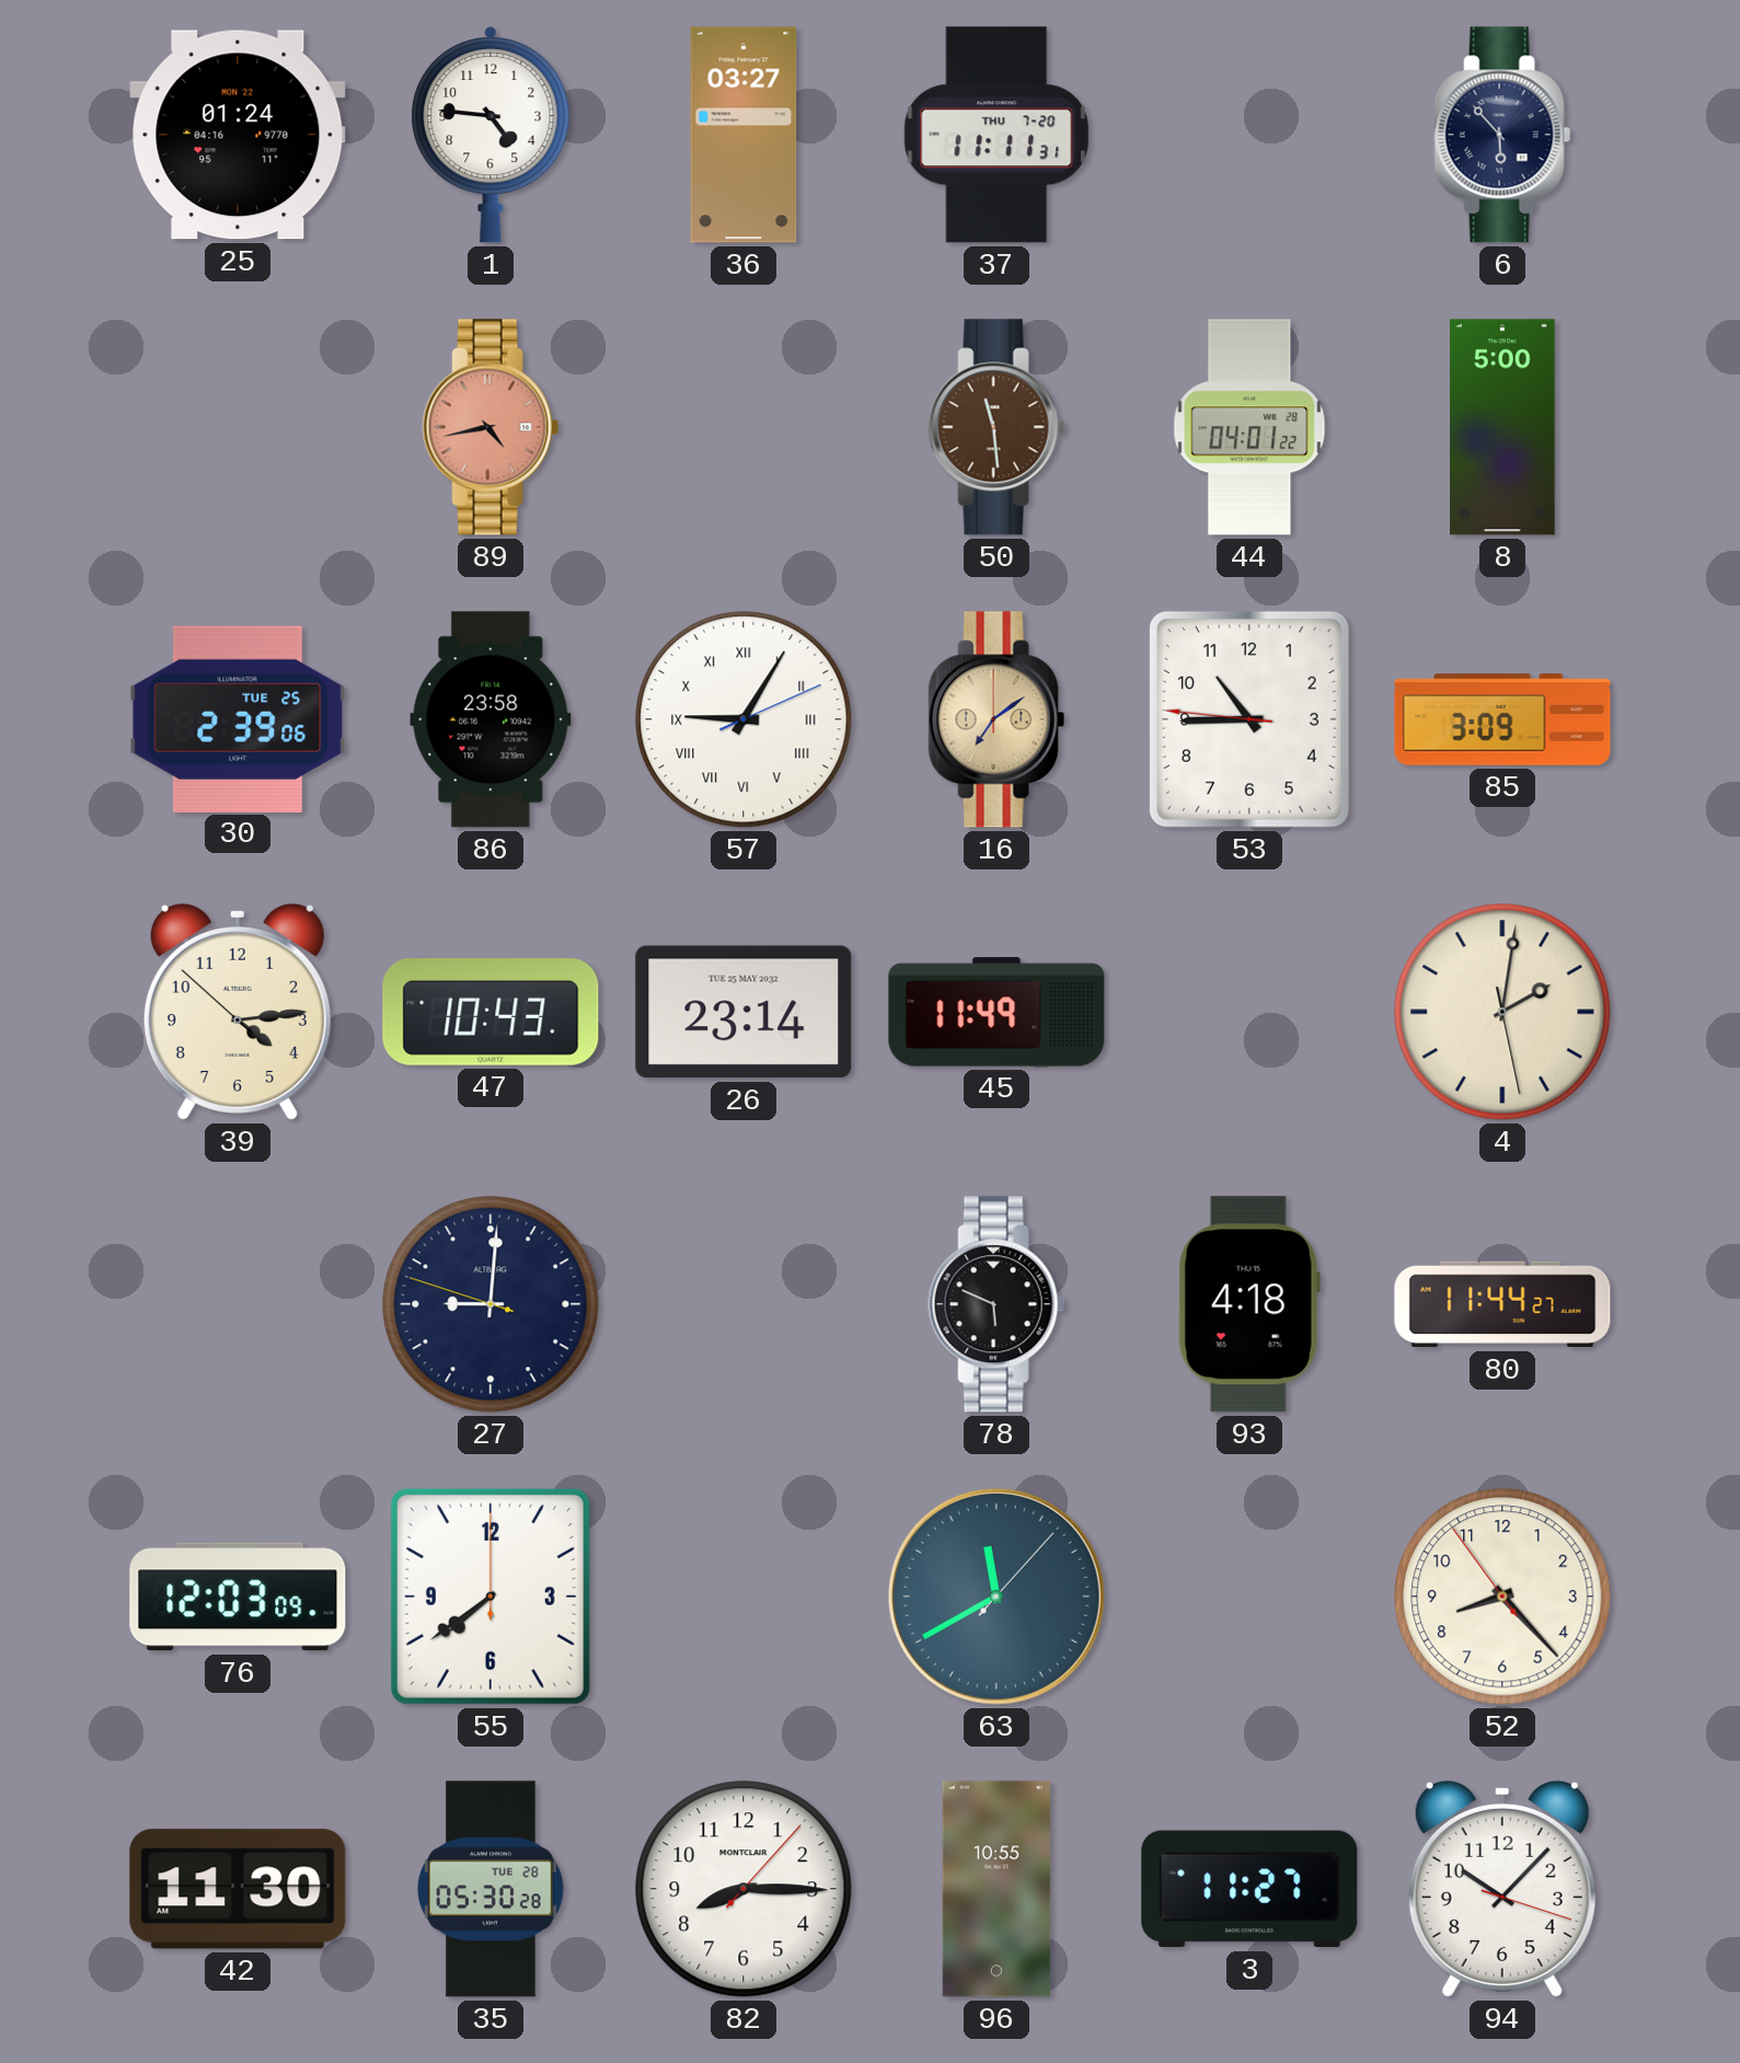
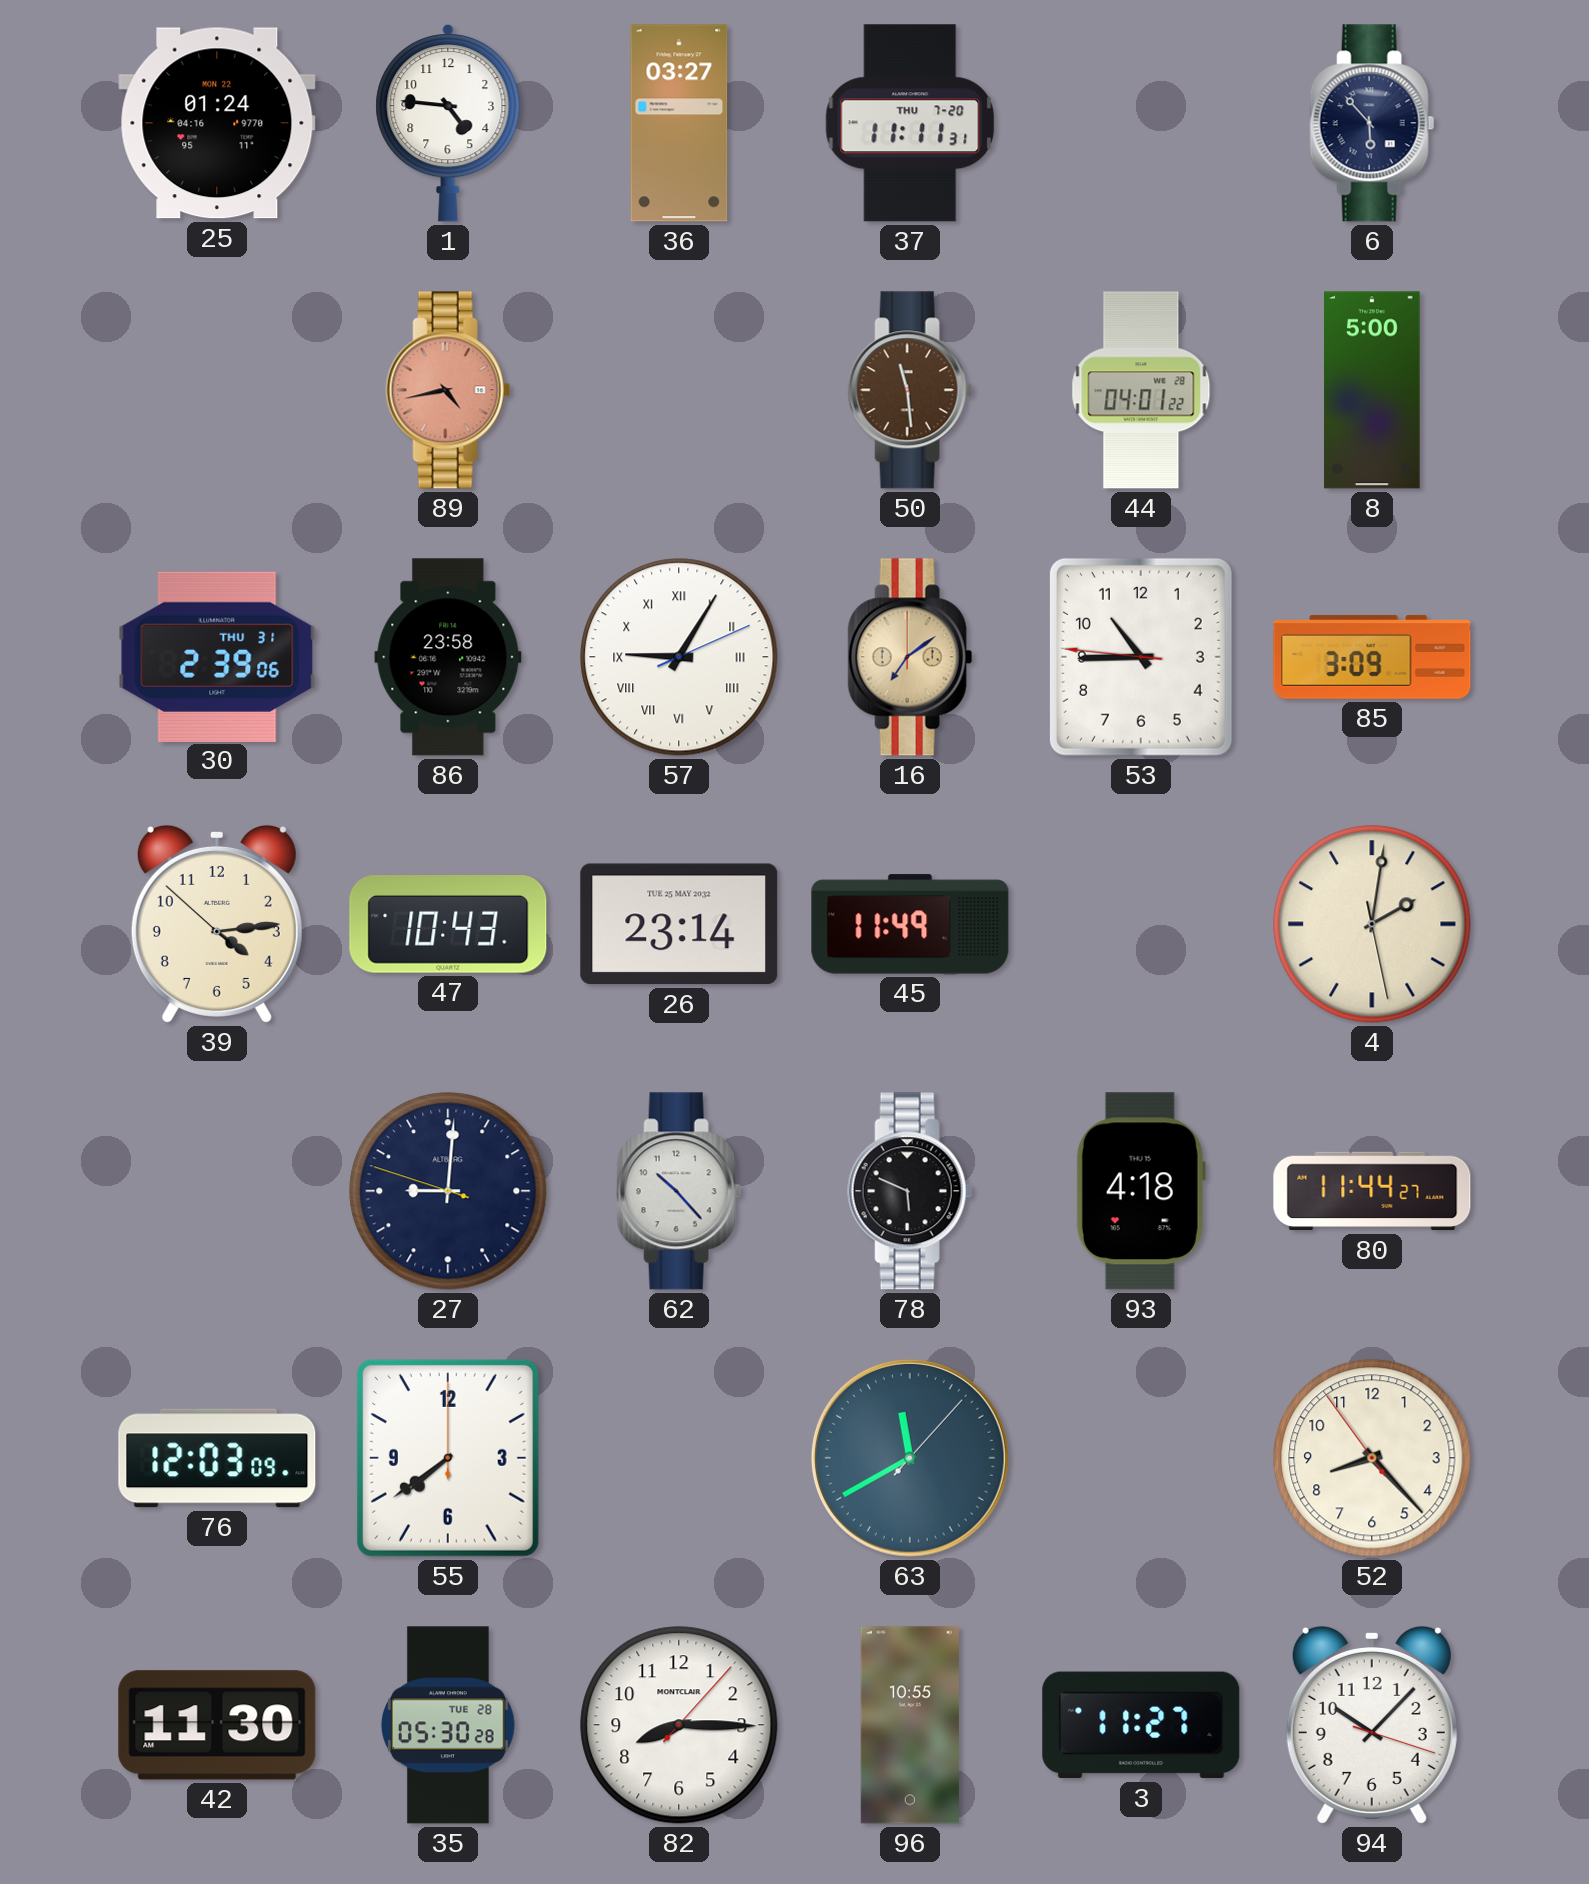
30 date: TUE 25 -> THU 31 (217, 656)
62: none -> 10:23 (679, 1191)
